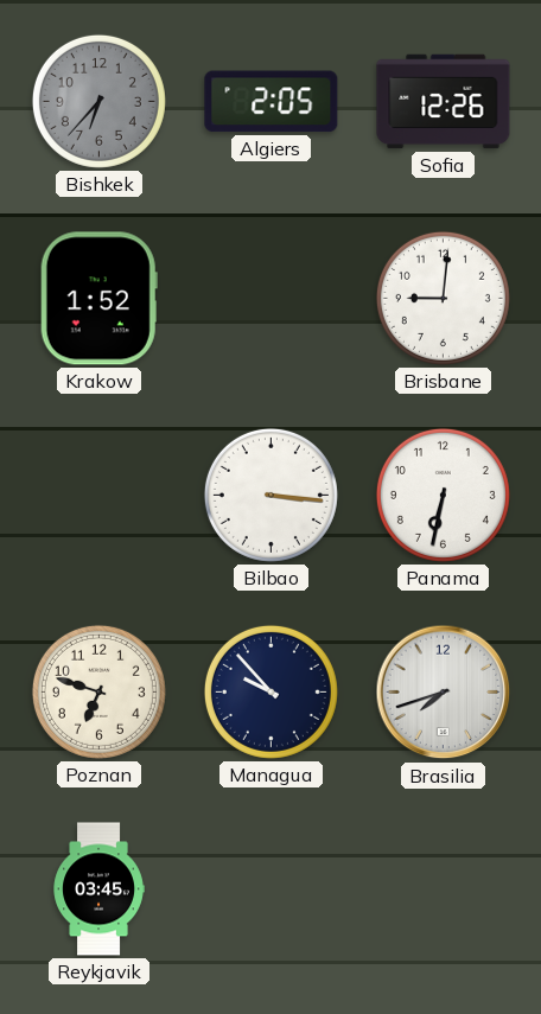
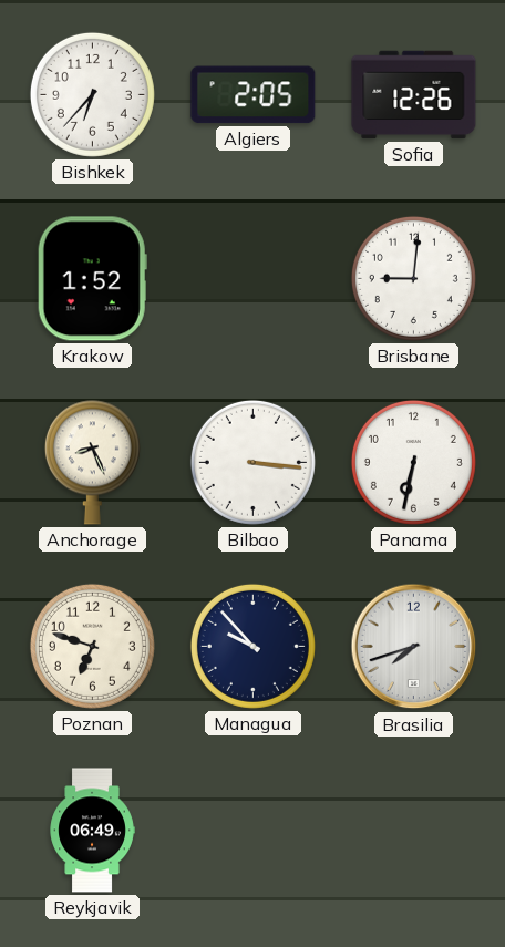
Bishkek dial: grey -> white (92, 94)
Anchorage: none -> 8:26 (92, 462)
Reykjavik: 03:45 -> 06:49 (92, 831)
